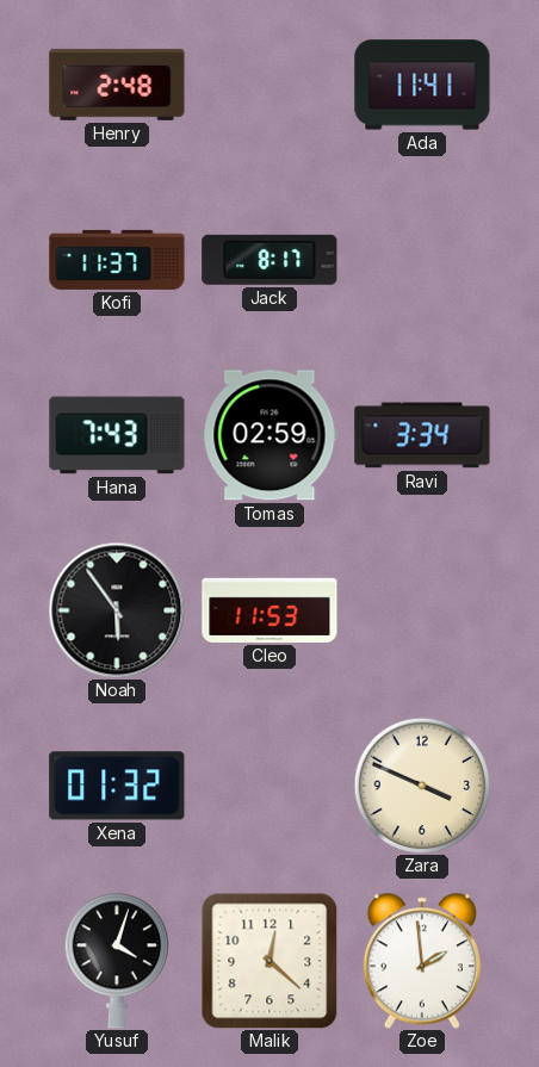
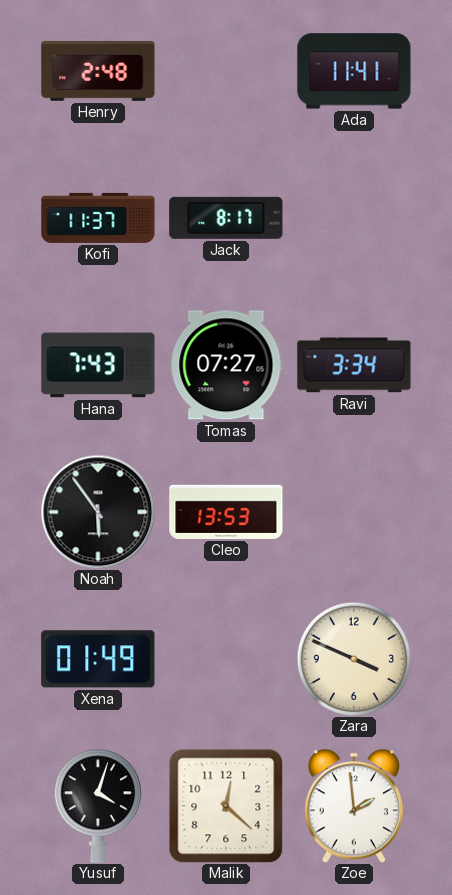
Tomas: 02:59 -> 07:27 (226, 365)
Cleo: 11:53 -> 13:53 (226, 512)
Xena: 01:32 -> 01:49 (98, 659)
